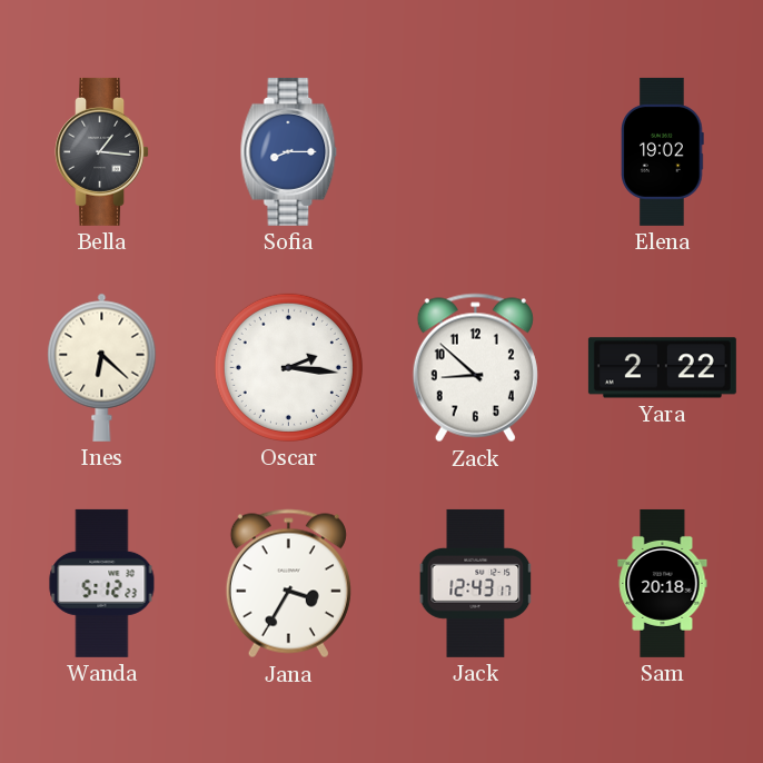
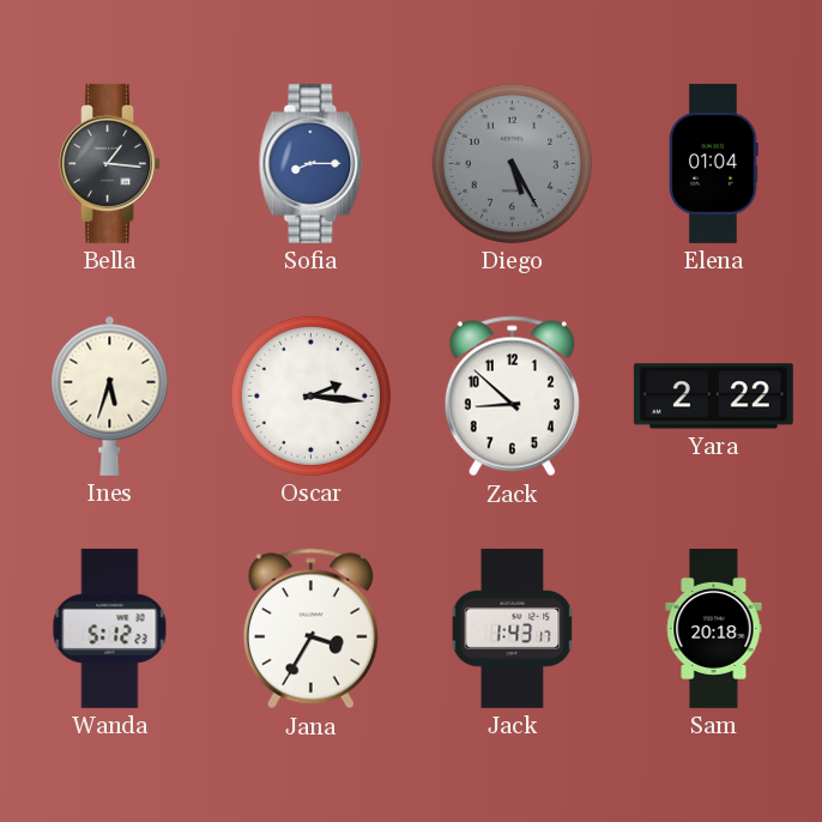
Diego: none -> 5:25 (512, 163)
Elena: 19:02 -> 01:04 (714, 163)
Ines: 6:22 -> 5:33 (110, 395)
Jack: 12:43 -> 1:43 (513, 628)
